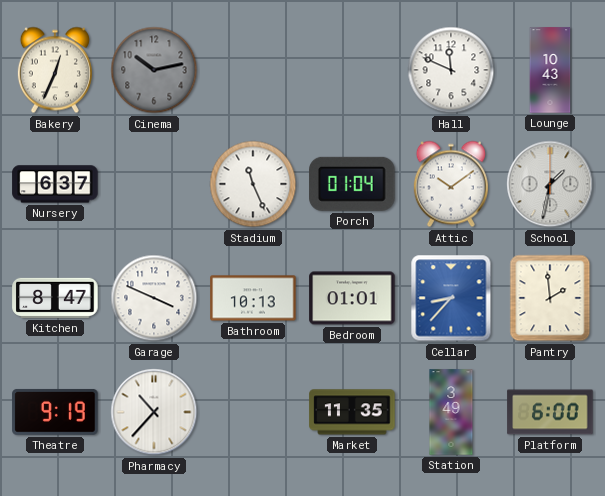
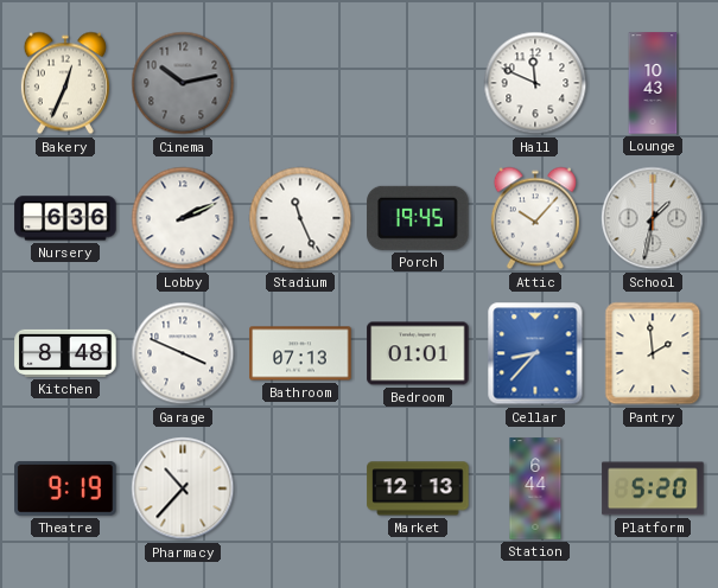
Nursery: 6:37 -> 6:36 (65, 218)
Lobby: none -> 2:11 (183, 218)
Porch: 01:04 -> 19:45 (418, 218)
Attic: 10:09 -> 10:07 (535, 218)
Kitchen: 8:47 -> 8:48 (65, 353)
Bathroom: 10:13 -> 07:13 (300, 353)
Market: 11:35 -> 12:13 (418, 488)
Station: 3:49 -> 6:44 (535, 488)
Platform: 6:00 -> 5:20 (653, 488)
